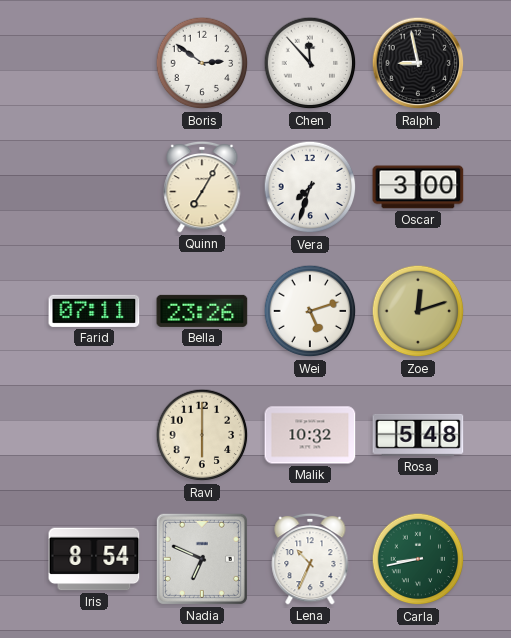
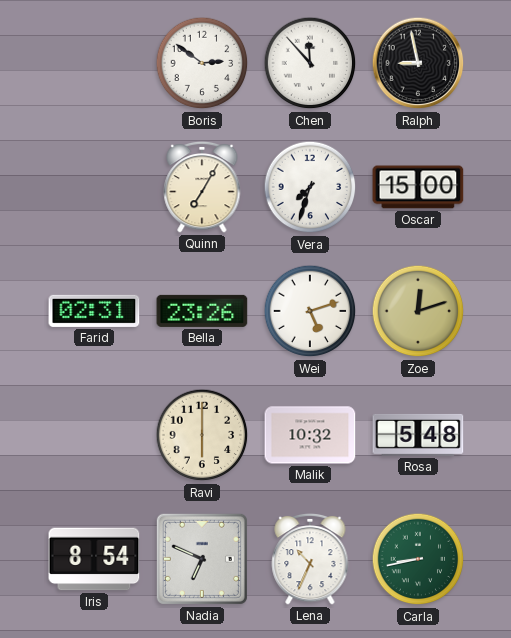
Oscar: 3:00 -> 15:00 (418, 187)
Farid: 07:11 -> 02:31 (94, 311)
